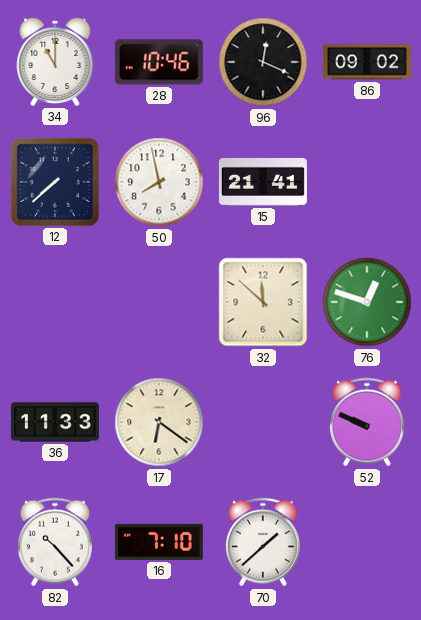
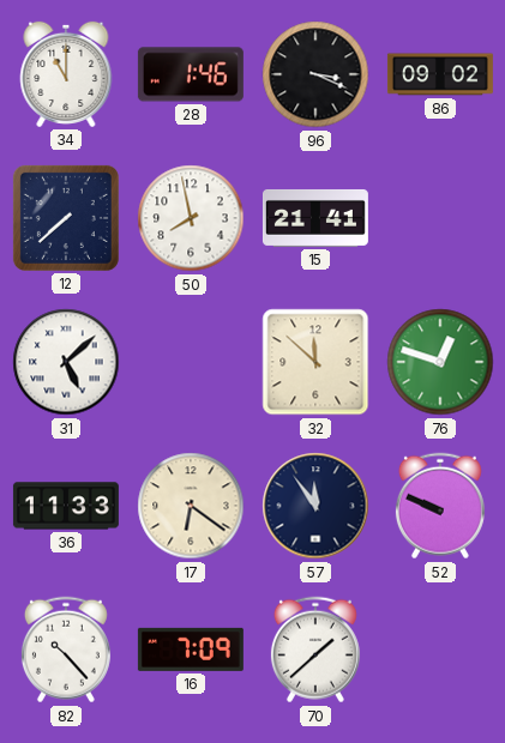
28: 10:46 -> 1:46 (191, 74)
96: 12:19 -> 3:19 (315, 74)
31: none -> 5:08 (66, 362)
57: none -> 11:54 (315, 506)
16: 7:10 -> 7:09 (191, 650)
